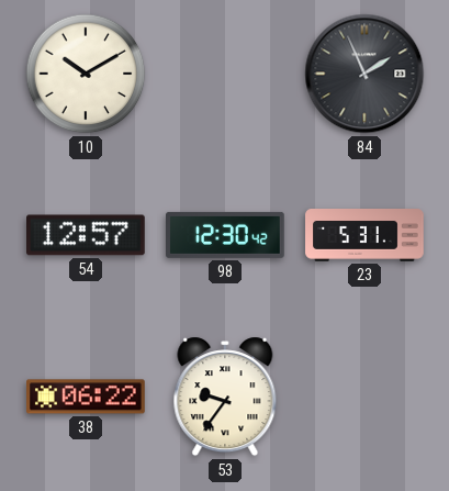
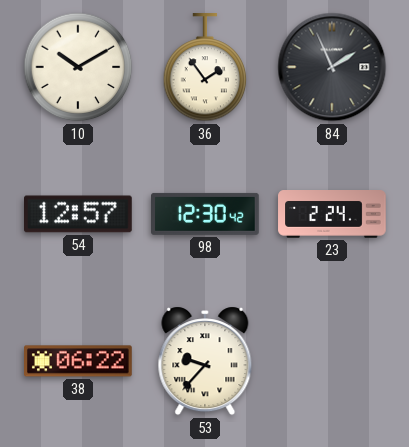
36: none -> 1:54 (205, 68)
23: 5:31 -> 2:24 (332, 215)
53: 9:36 -> 9:37 (205, 361)
